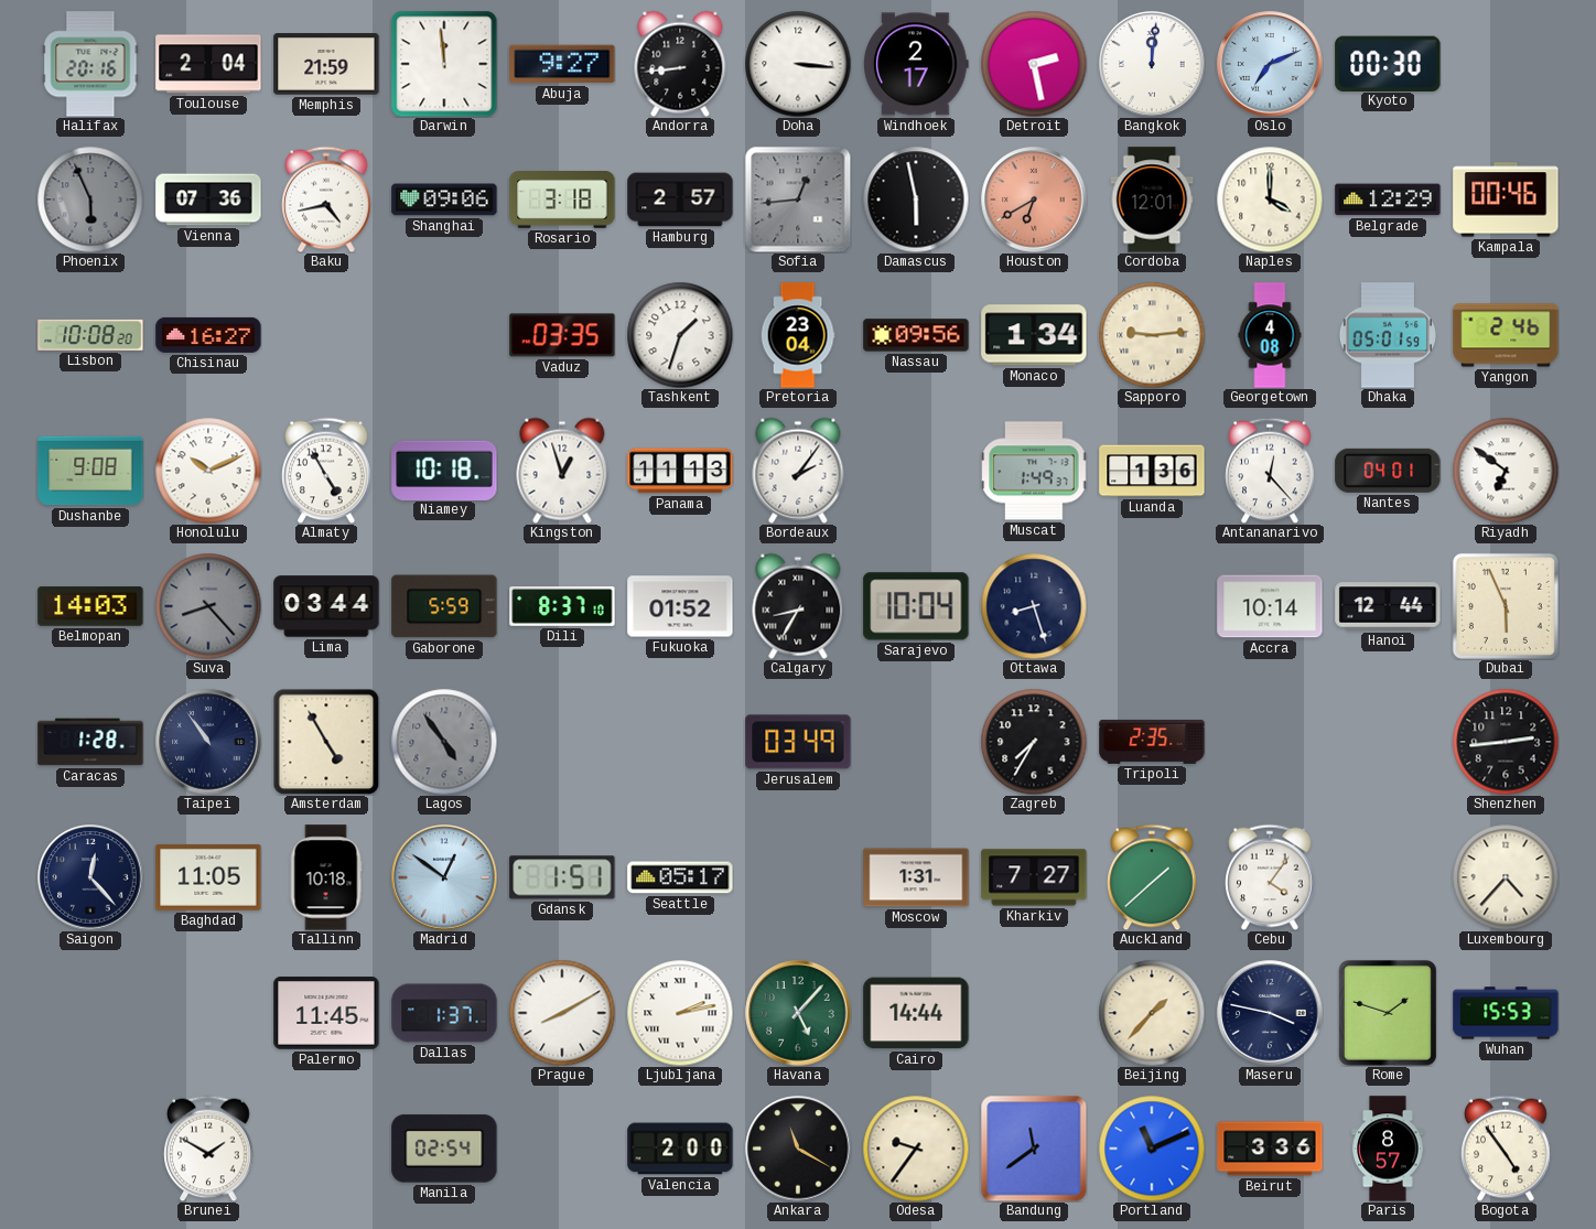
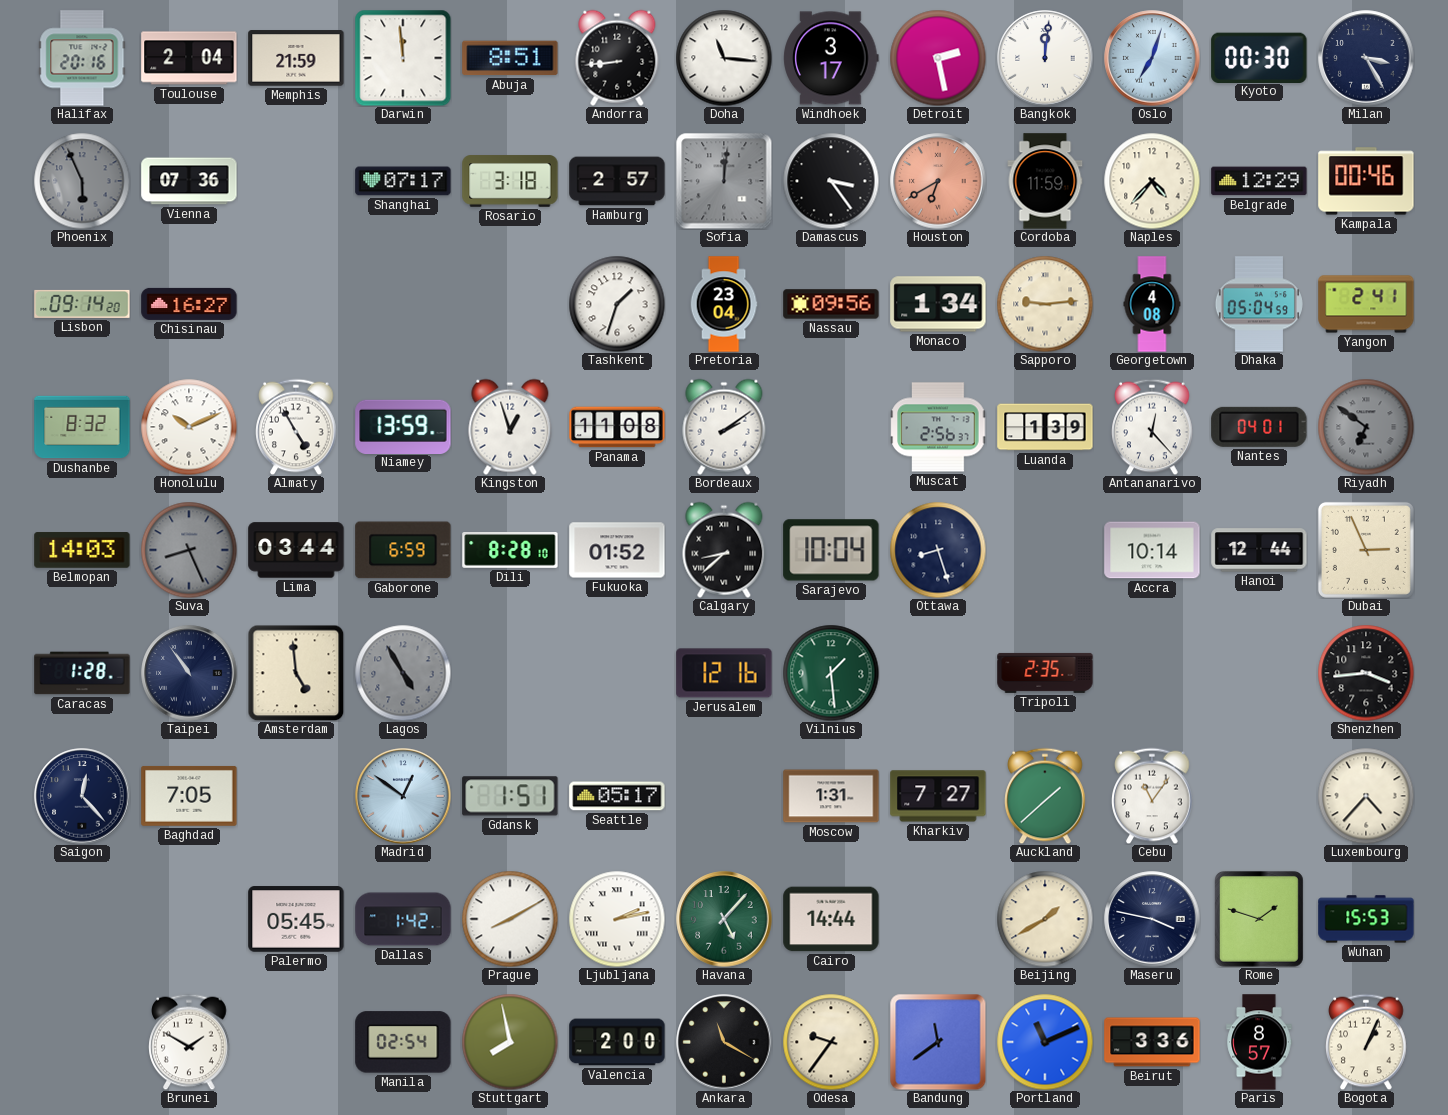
Abuja: 9:27 -> 8:51 (510, 58)
Doha: 3:16 -> 11:16 (724, 58)
Windhoek: 2:17 -> 3:17 (831, 58)
Oslo: 7:11 -> 7:03 (1152, 58)
Milan: none -> 3:25 (1366, 58)
Baku: 4:43 -> none (326, 200)
Shanghai: 09:06 -> 07:17 (403, 181)
Sofia: 12:44 -> 12:01 (724, 181)
Damascus: 5:58 -> 3:24 (831, 181)
Cordoba: 12:01 -> 11:59 (1045, 181)
Naples: 4:00 -> 4:37 (1152, 181)
Lisbon: 10:08 -> 09:14 (82, 304)
Vaduz: 03:35 -> none (562, 335)
Dhaka: 05:01 -> 05:04 (1259, 304)
Yangon: 2:46 -> 2:41 (1366, 304)
Dushanbe: 9:08 -> 8:32 (82, 427)
Niamey: 10:18 -> 13:59 (403, 426)
Panama: 11:13 -> 11:08 (617, 427)
Bordeaux: 2:06 -> 2:09 (724, 427)
Muscat: 1:49 -> 2:56 (938, 427)
Luanda: 1:36 -> 1:39 (1045, 427)
Riyadh dial: white -> grey (1366, 427)
Suva: 8:23 -> 8:26 (189, 550)
Gaborone: 5:59 -> 6:59 (403, 550)
Dili: 8:37 -> 8:28 (510, 551)
Calgary: 8:35 -> 8:38 (724, 550)
Dubai: 5:56 -> 2:56 (1366, 550)
Amsterdam: 4:55 -> 4:59 (296, 673)
Lagos: 4:54 -> 4:55 (403, 673)
Jerusalem: 03:49 -> 12:16 (724, 673)
Vilnius: none -> 1:29 (831, 673)
Zagreb: 7:35 -> none (1034, 742)
Shenzhen: 2:44 -> 3:44 (1366, 673)
Baghdad: 11:05 -> 7:05 (189, 796)
Tallinn: 10:18 -> none (326, 877)
Cebu: 4:06 -> 11:06 (1152, 796)
Palermo: 11:45 -> 05:45 (296, 919)
Dallas: 1:37 -> 1:42 (403, 919)
Beijing: 1:37 -> 1:40 (1045, 919)
Stuttgart: none -> 7:58 (510, 1042)
Bogota: 4:54 -> 1:04 (1366, 1042)
